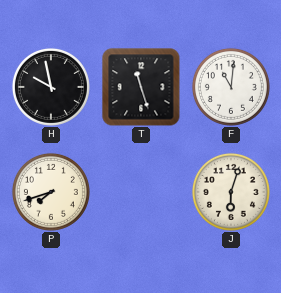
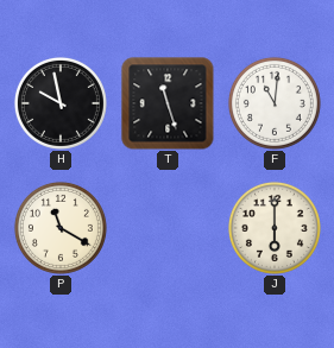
P: 7:42 -> 11:20 (61, 228)
J: 6:03 -> 6:00 (275, 228)
